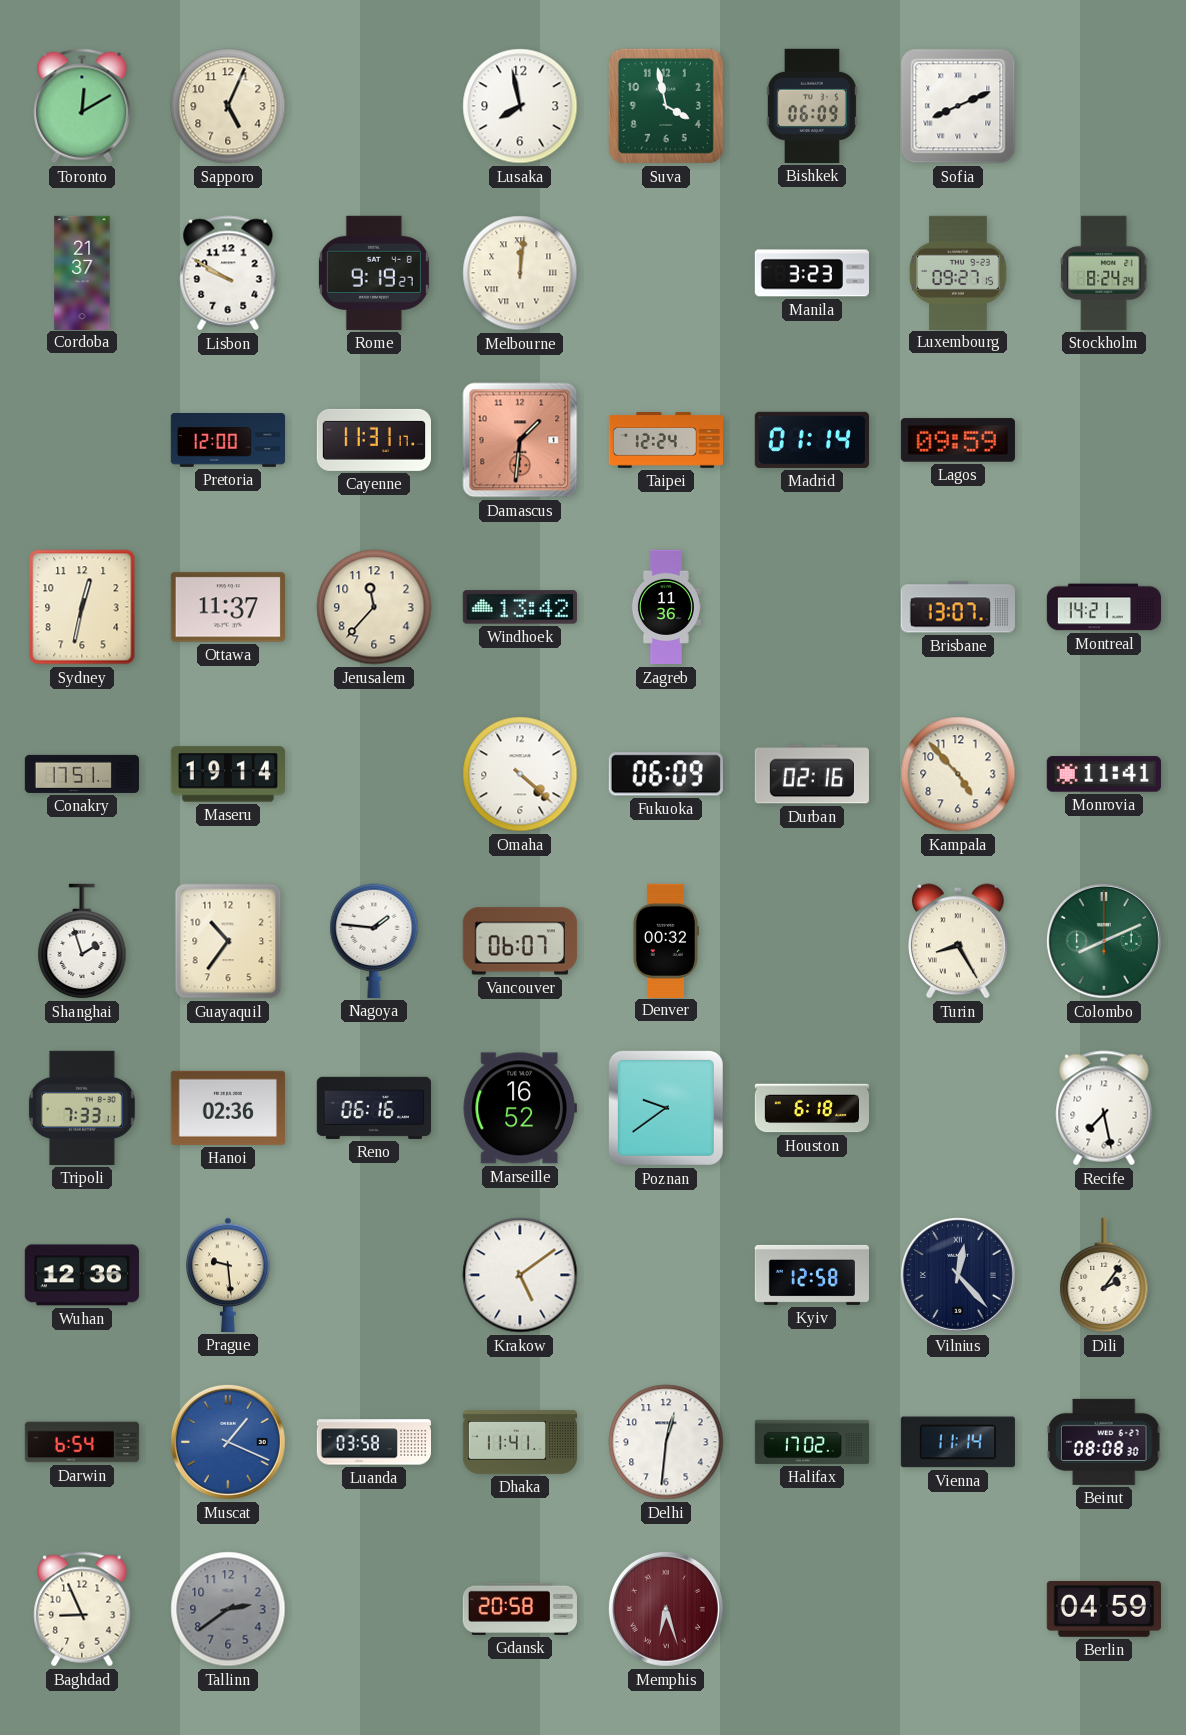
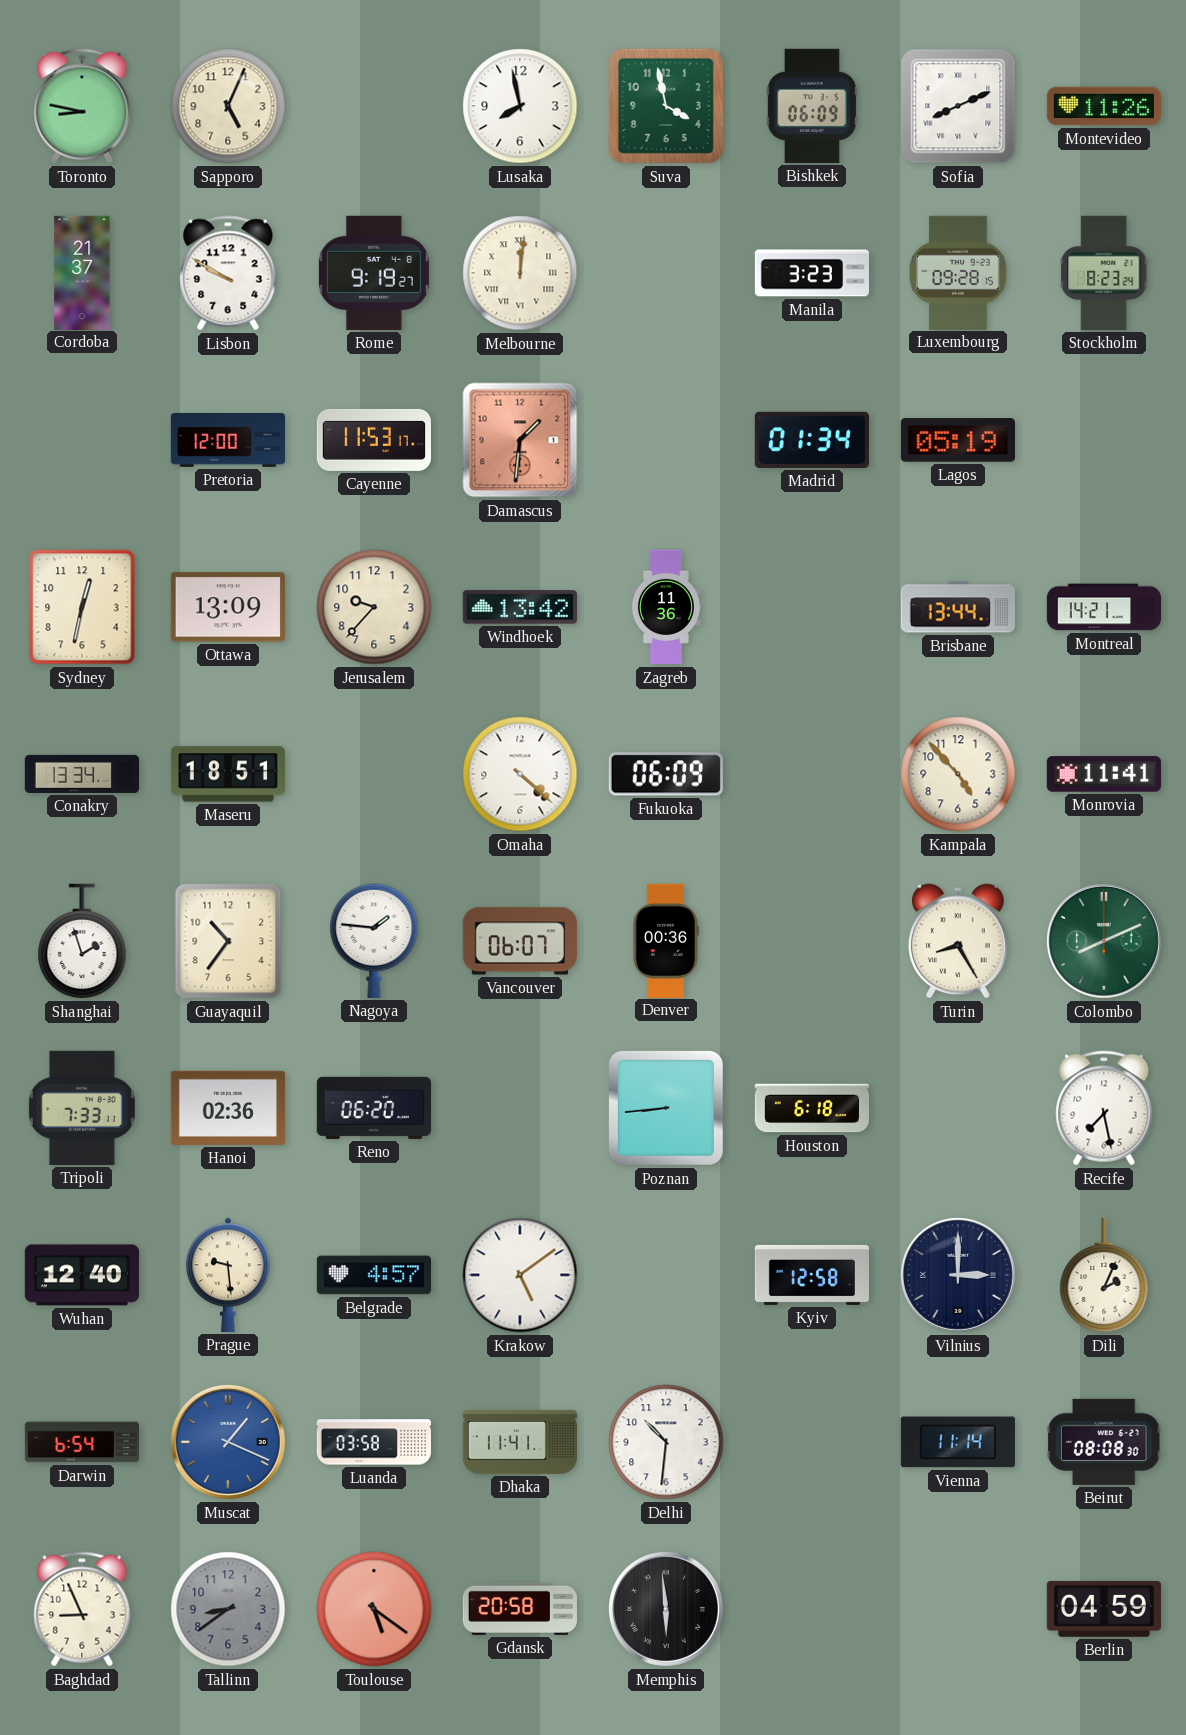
Toronto: 12:10 -> 8:47 (82, 106)
Montevideo: none -> 11:26 (1104, 106)
Luxembourg: 09:27 -> 09:28 (958, 272)
Stockholm: 8:24 -> 8:23 (1105, 273)
Cayenne: 11:31 -> 11:53 (373, 440)
Taipei: 12:24 -> none (665, 441)
Madrid: 01:14 -> 01:34 (812, 440)
Lagos: 09:59 -> 05:19 (958, 440)
Ottawa: 11:37 -> 13:09 (228, 607)
Jerusalem: 11:37 -> 9:37 (374, 607)
Brisbane: 13:07 -> 13:44 (958, 607)
Conakry: 17:51 -> 13:34 (81, 774)
Maseru: 19:14 -> 18:51 (227, 774)
Durban: 02:16 -> none (812, 774)
Denver: 00:32 -> 00:36 (665, 940)
Reno: 06:16 -> 06:20 (374, 1108)
Marseille: 16:52 -> none (520, 1108)
Poznan: 9:39 -> 8:44 (666, 1108)
Wuhan: 12:36 -> 12:40 (82, 1275)
Belgrade: none -> 4:57 (373, 1275)
Vilnius: 12:23 -> 3:00 (958, 1275)
Dili: 2:06 -> 2:04 (1104, 1275)
Delhi: 12:31 -> 10:31 (666, 1442)
Halifax: 17:02 -> none (811, 1442)
Tallinn: 2:39 -> 8:39 (228, 1609)
Toulouse: none -> 5:21 (374, 1609)
Memphis: 6:27 -> 5:59 (666, 1609)
Memphis dial: burgundy -> black (666, 1609)
